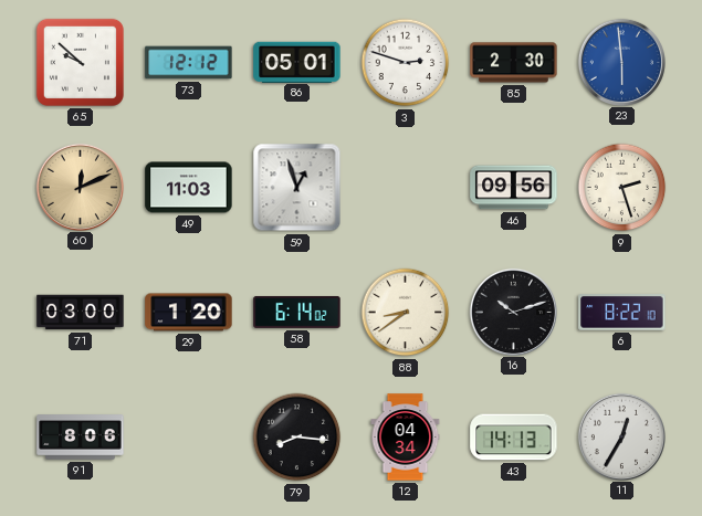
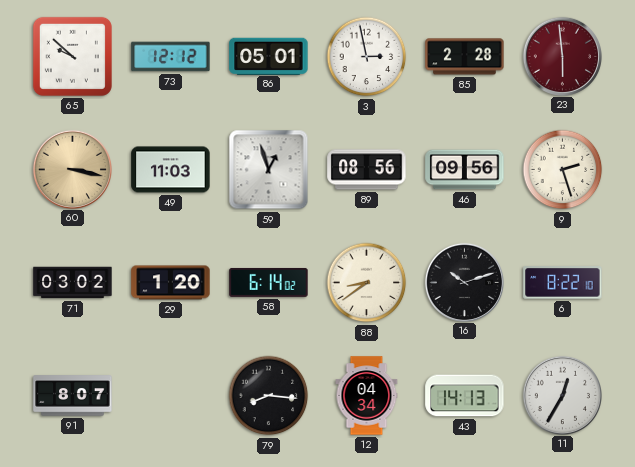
3: 2:48 -> 2:58 (367, 57)
85: 2:30 -> 2:28 (465, 57)
23 dial: blue -> burgundy (562, 56)
60: 12:11 -> 3:17 (72, 169)
89: none -> 08:56 (367, 170)
71: 03:00 -> 03:02 (73, 283)
91: 8:06 -> 8:07 (73, 396)
